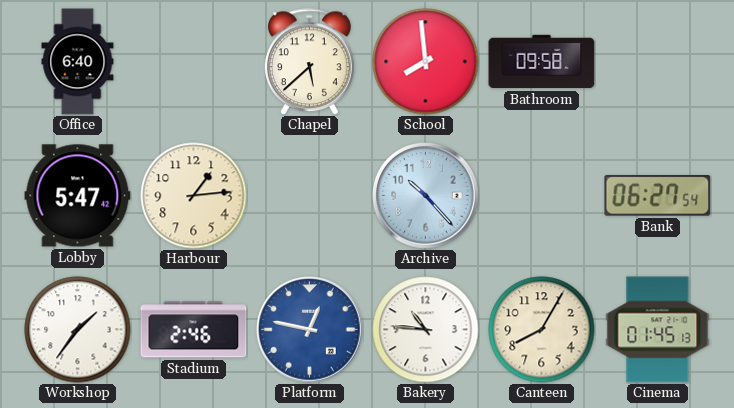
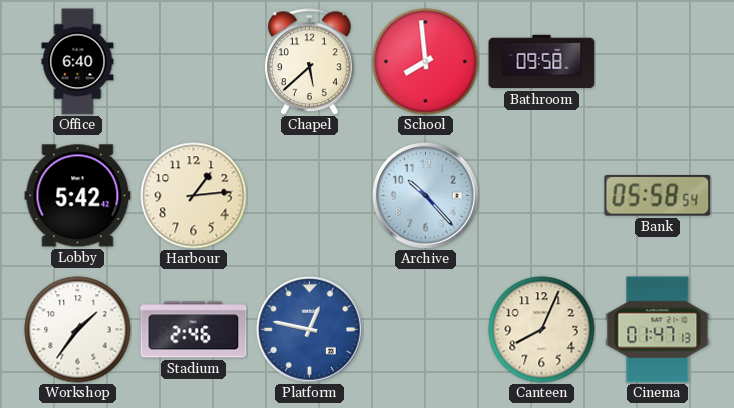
Lobby: 5:47 -> 5:42 (78, 196)
Bank: 06:27 -> 05:58 (658, 196)
Bakery: 10:46 -> none (426, 330)
Canteen: 8:05 -> 8:04 (542, 330)
Cinema: 01:45 -> 01:47 (658, 330)
